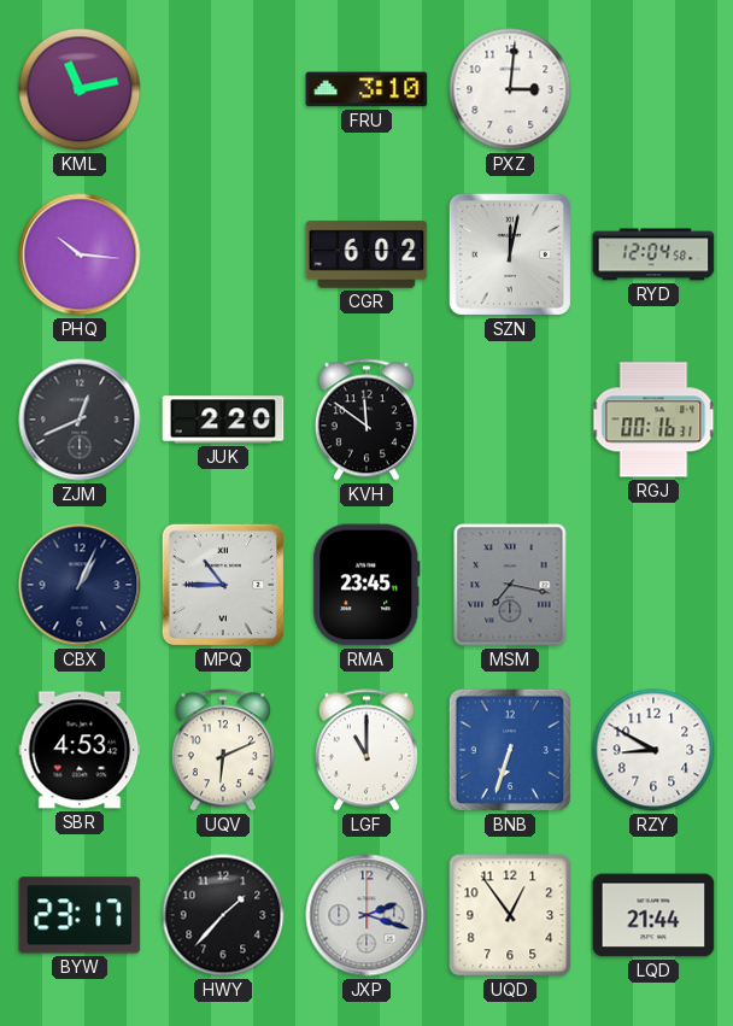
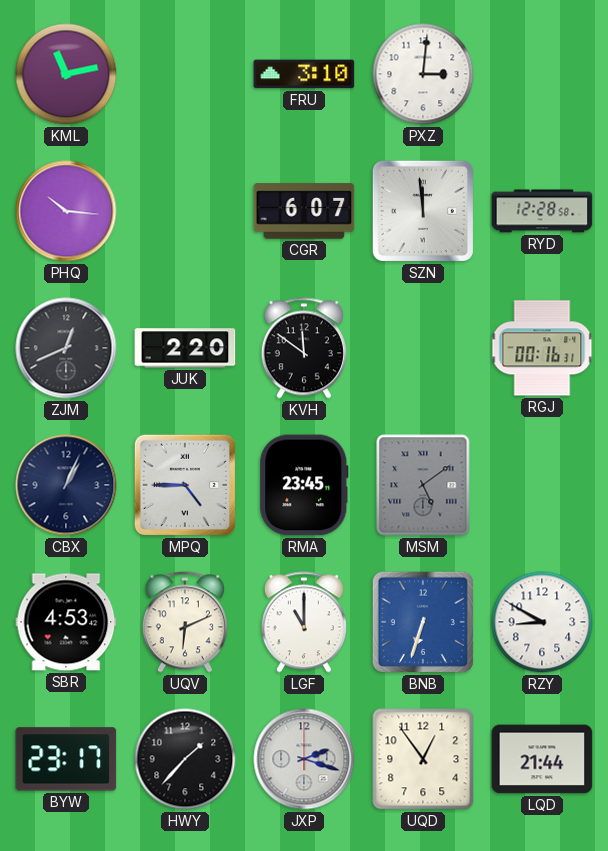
CGR: 6:02 -> 6:07 (304, 211)
SZN: 12:02 -> 11:59 (423, 211)
RYD: 12:04 -> 12:28 (542, 211)
MPQ: 10:45 -> 4:45 (185, 485)
MSM: 7:17 -> 5:09 (423, 485)
